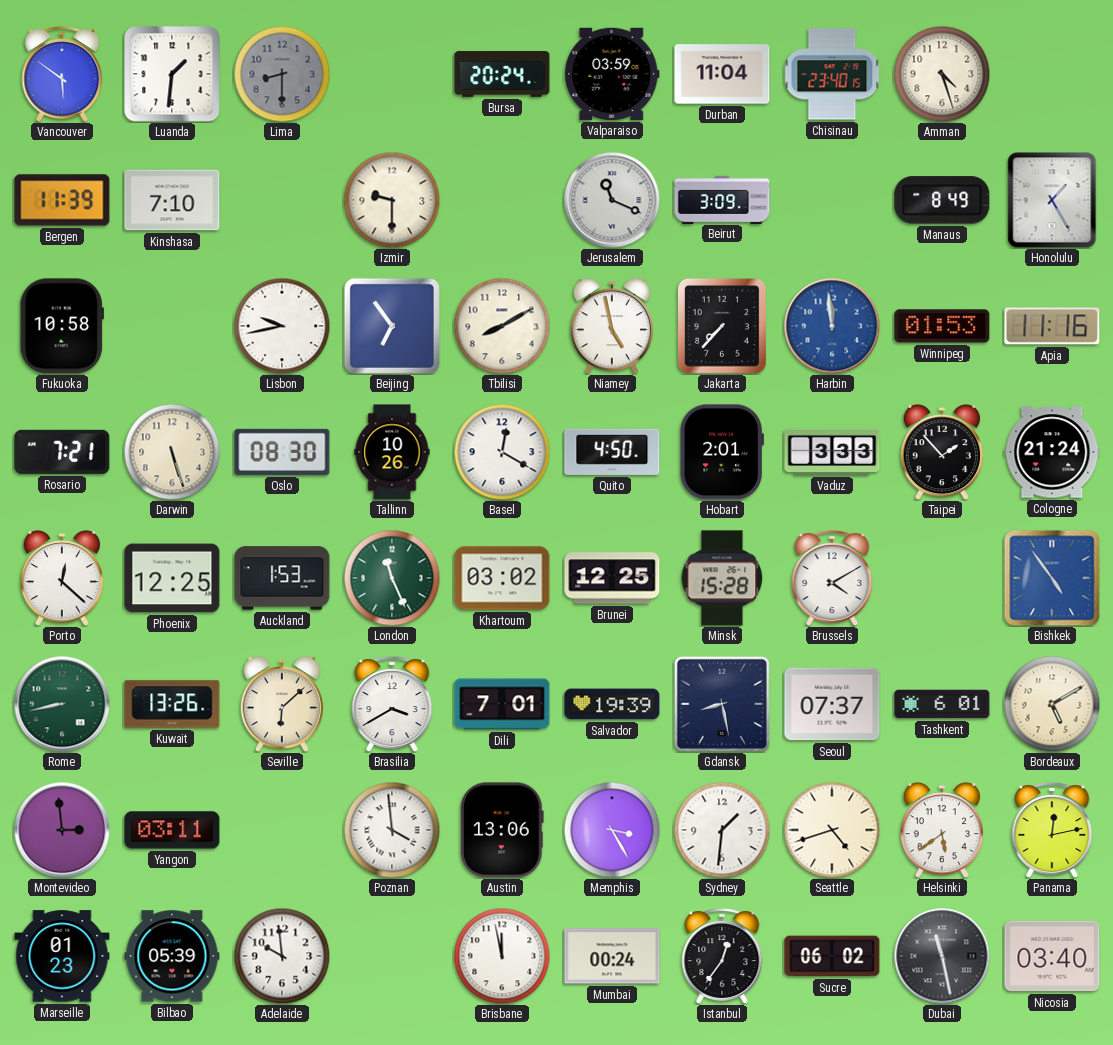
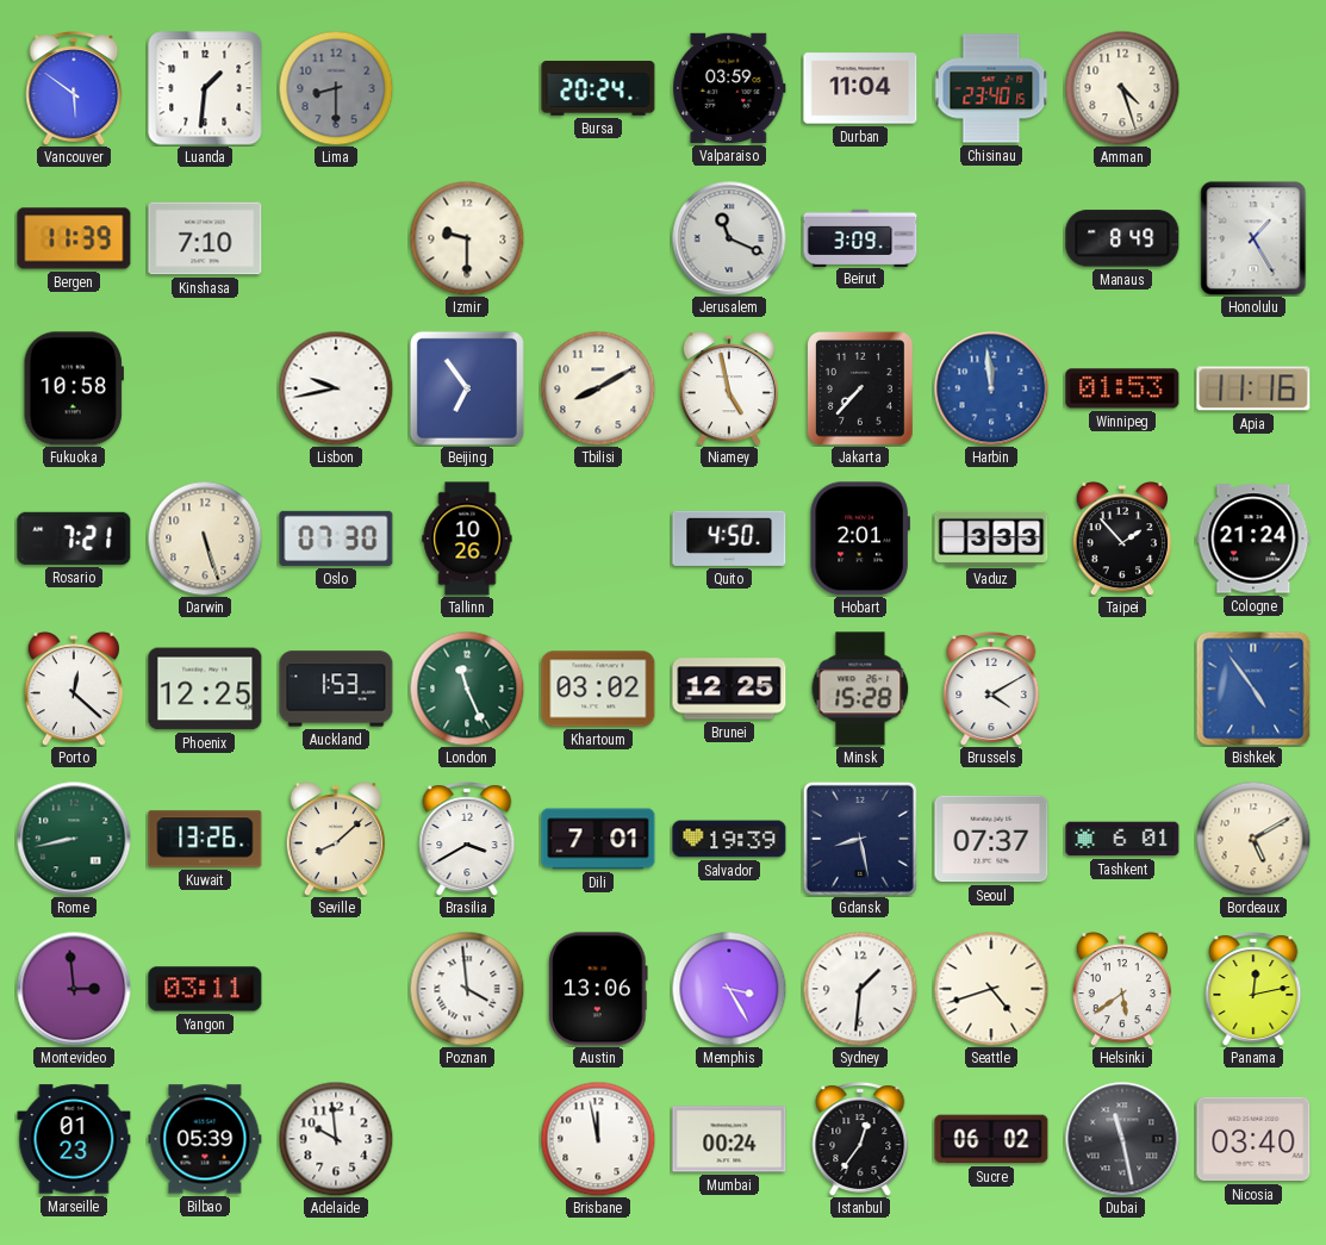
Oslo: 08:30 -> 07:30 (336, 539)
Basel: 12:20 -> none (502, 452)
Seville: 6:08 -> 8:08 (335, 839)
